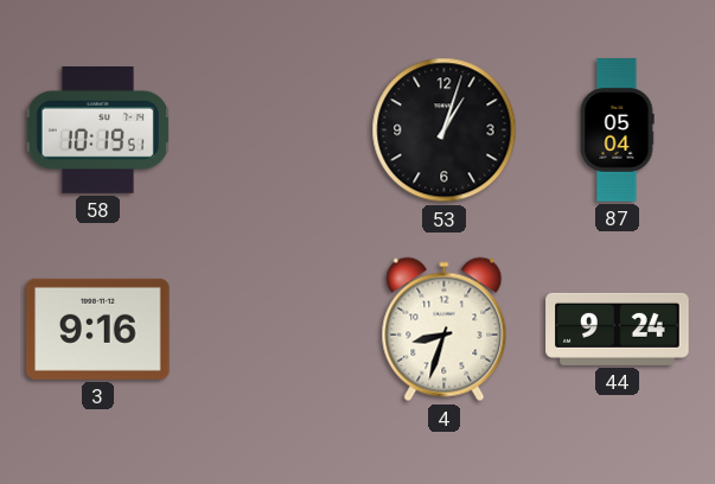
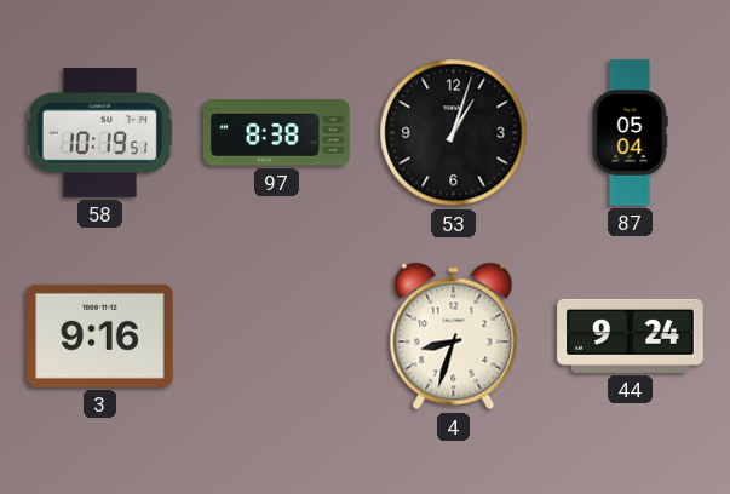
97: none -> 8:38 (277, 133)
